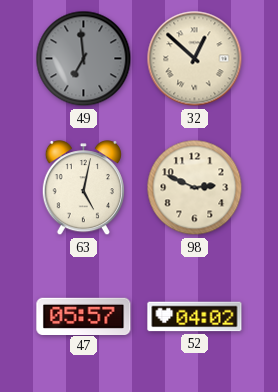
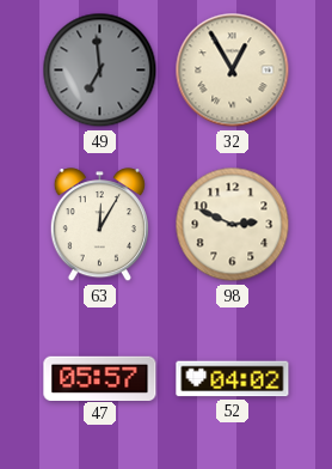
32: 12:52 -> 12:55 (233, 71)
63: 5:02 -> 12:05 (99, 225)
